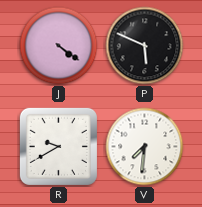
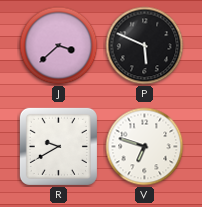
J: 4:21 -> 3:38 (59, 46)
V: 7:31 -> 6:48 (145, 147)
